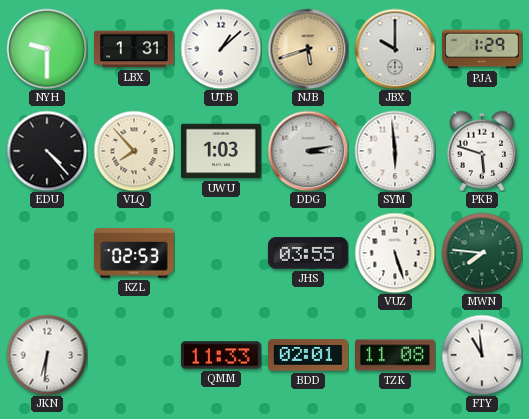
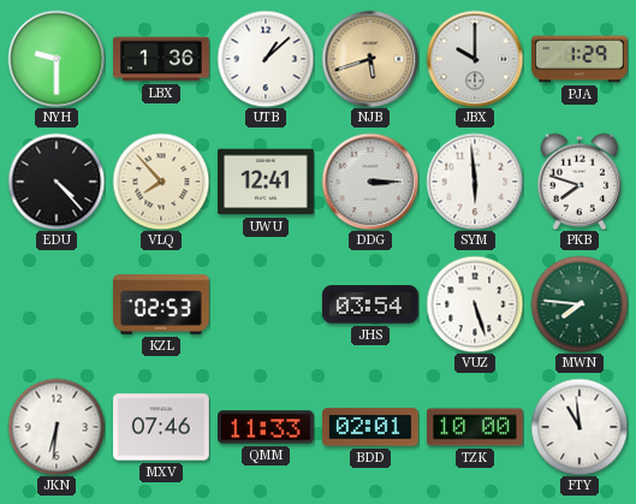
LBX: 1:31 -> 1:36 (161, 59)
UWU: 1:03 -> 12:41 (266, 182)
DDG: 3:13 -> 3:15 (370, 182)
PKB: 5:48 -> 7:48 (579, 182)
JHS: 03:55 -> 03:54 (372, 304)
MXV: none -> 07:46 (162, 427)
TZK: 11:08 -> 10:00 (475, 427)
